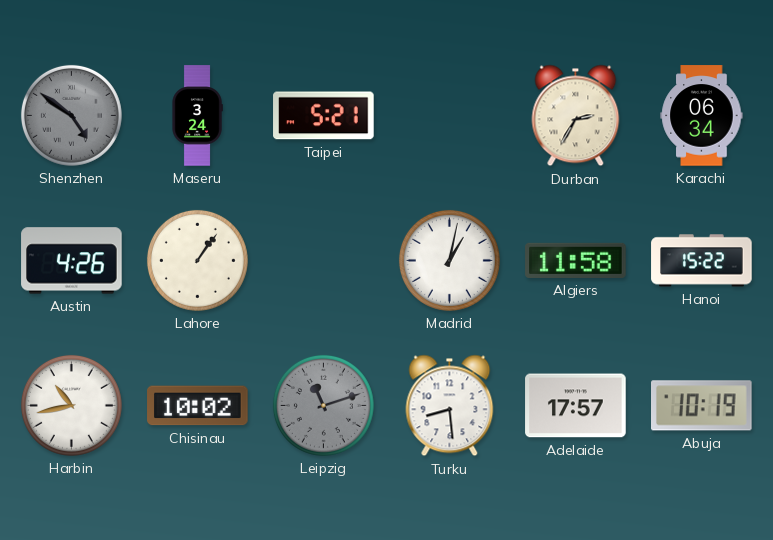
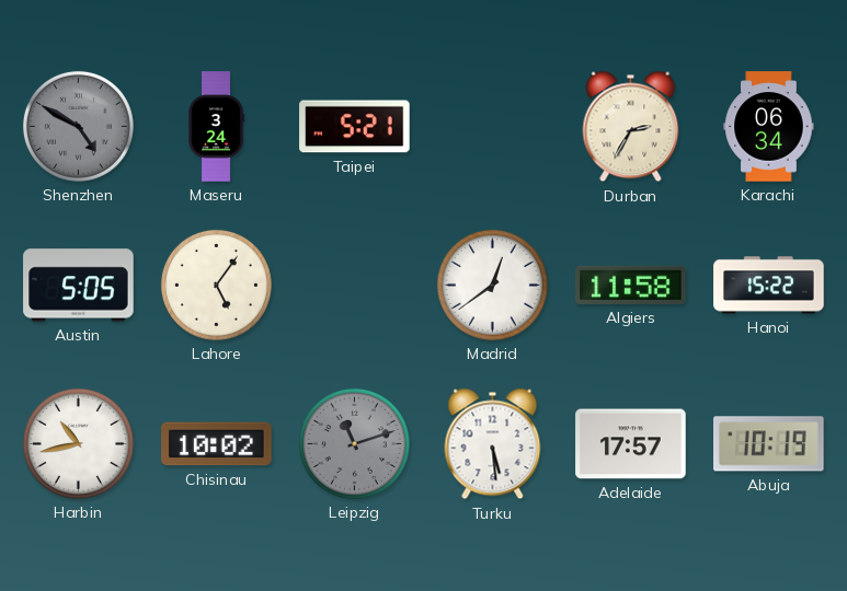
Shenzhen: 4:51 -> 4:50 (78, 126)
Austin: 4:26 -> 5:05 (79, 286)
Lahore: 1:06 -> 5:06 (216, 285)
Madrid: 1:02 -> 12:39 (492, 285)
Turku: 8:29 -> 5:29 (493, 444)
